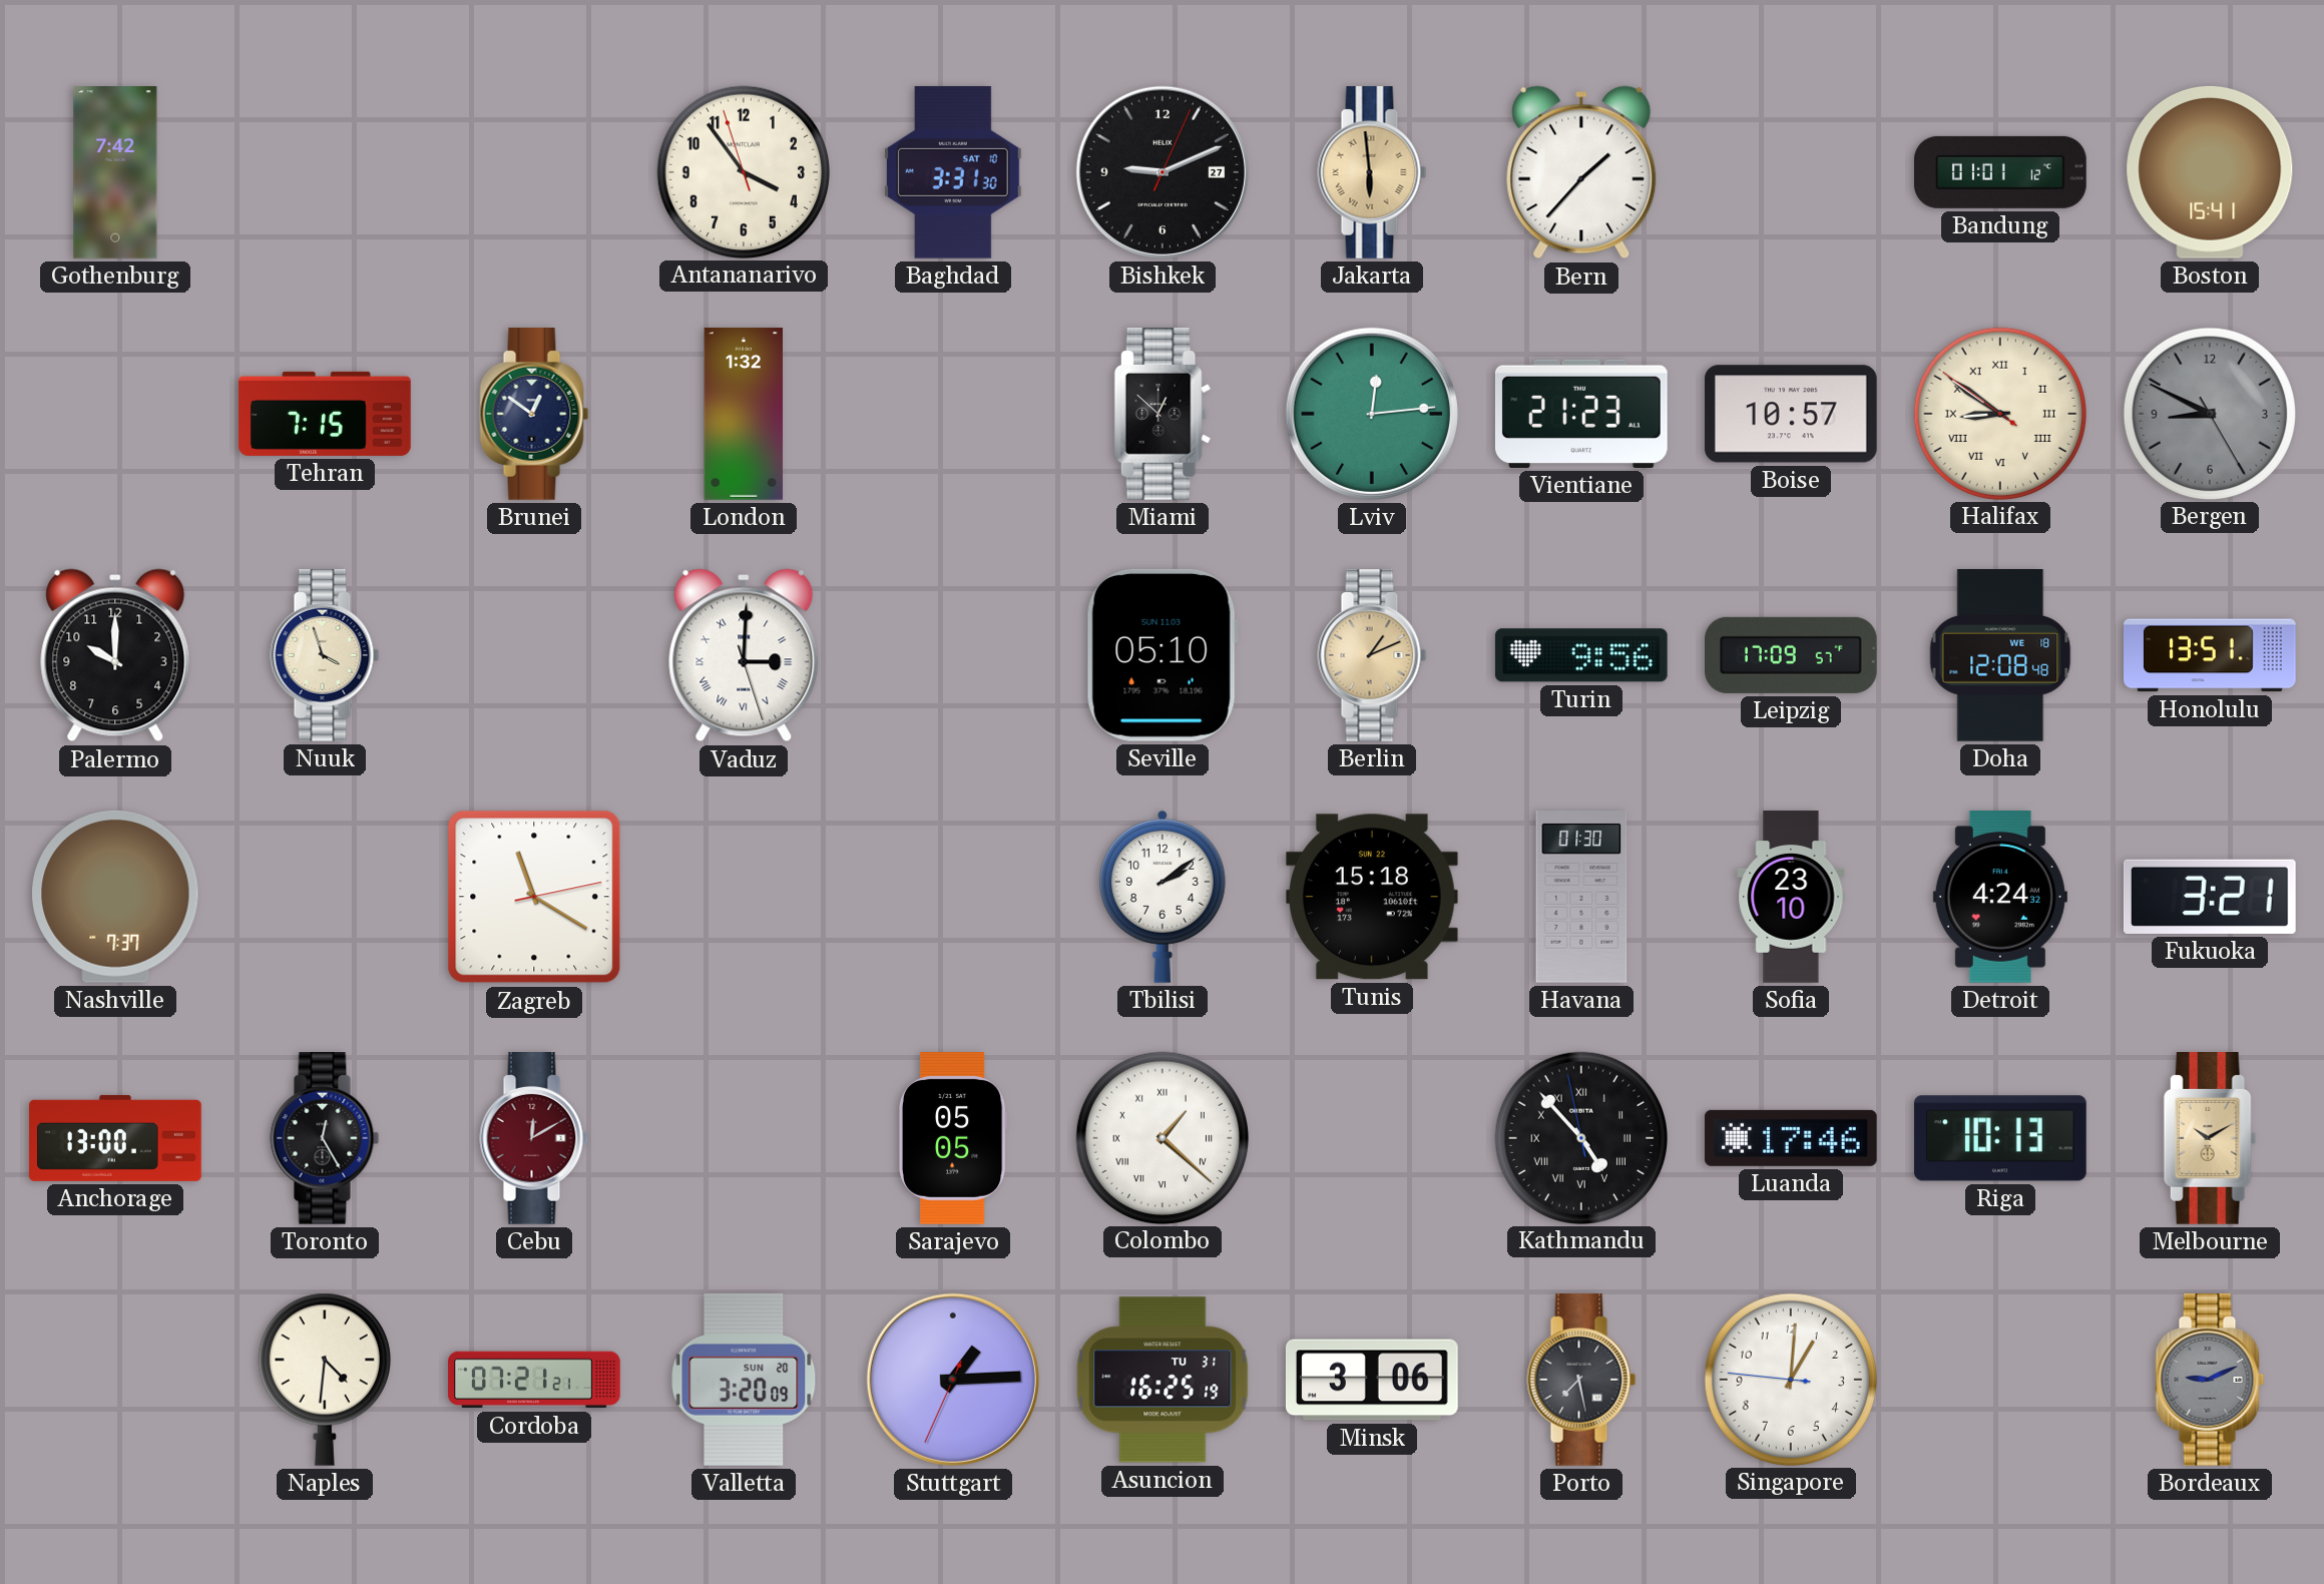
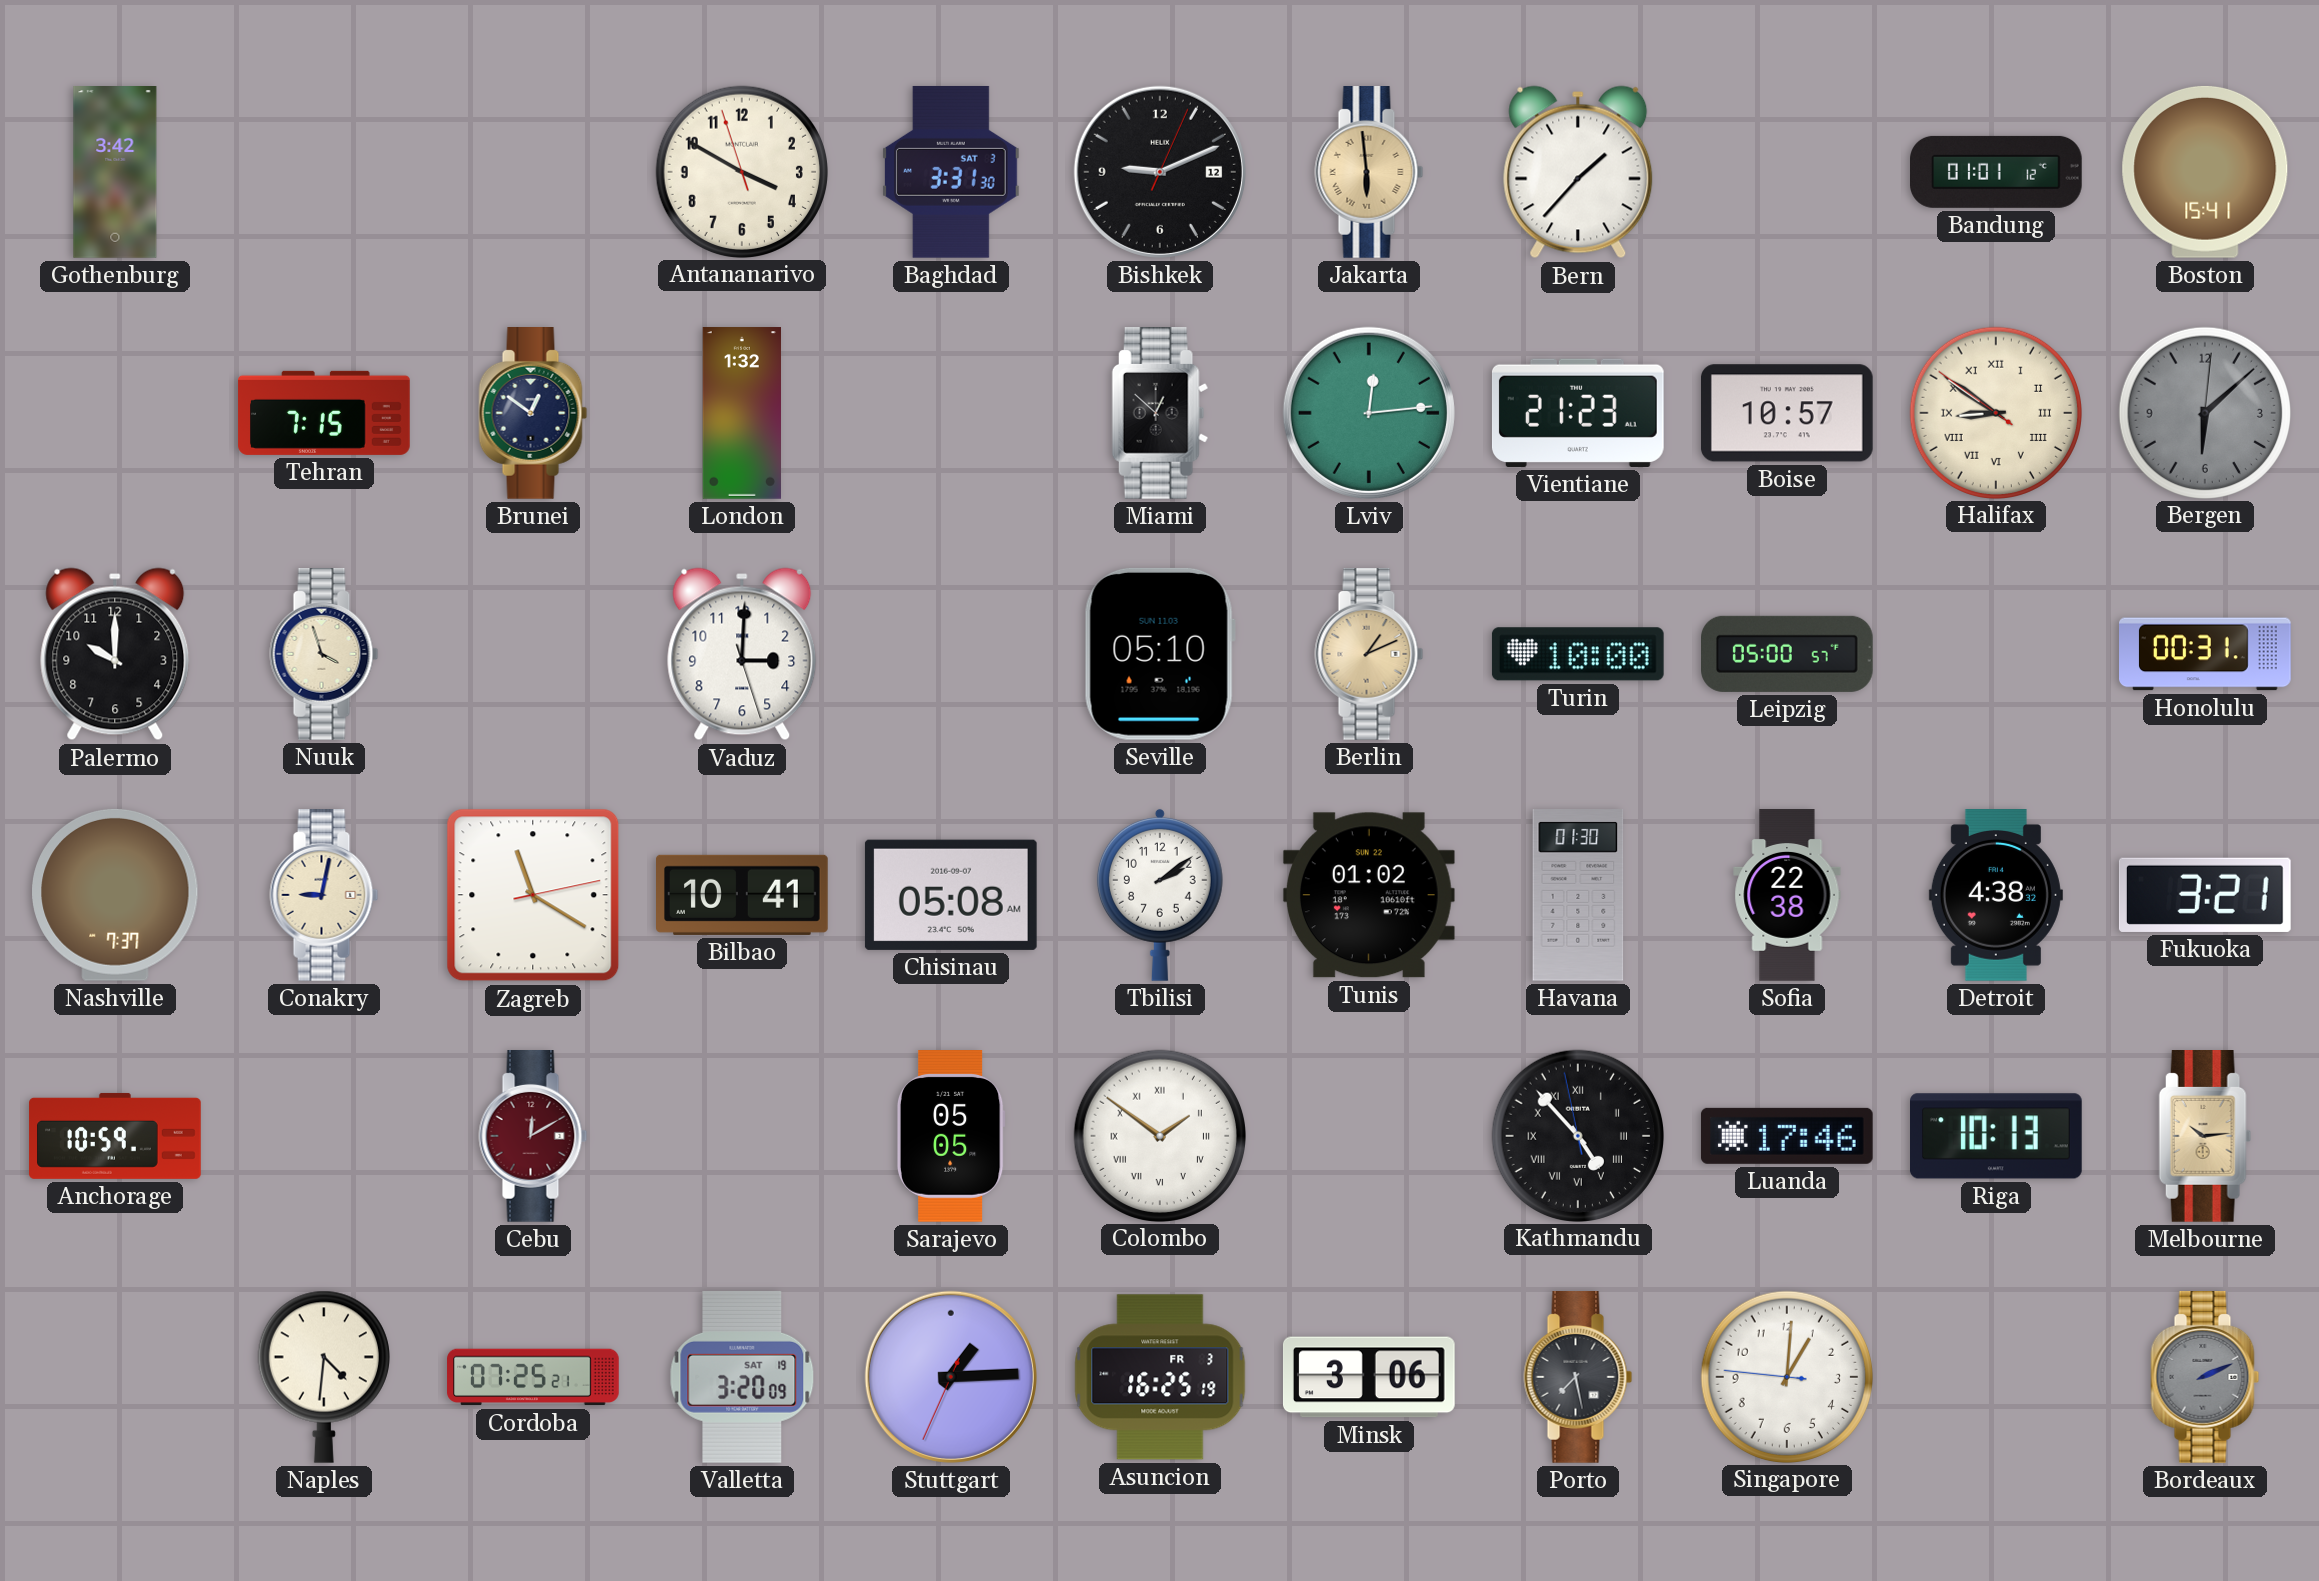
Gothenburg: 7:42 -> 3:42 (115, 172)
Antananarivo: 3:53 -> 3:49 (741, 171)
Baghdad date: SAT 10 -> SAT 3 (951, 172)
Bishkek date: 27 -> 12 (1160, 172)
Bergen: 8:49 -> 6:08 (2204, 412)
Vaduz numerals: Roman -> Arabic (742, 654)
Turin: 9:56 -> 10:00 (1578, 654)
Leipzig: 17:09 -> 05:00 (1788, 654)
Doha: 12:08 -> none (2000, 656)
Honolulu: 13:51 -> 00:31 (2206, 654)
Conakry: none -> 9:02 (324, 896)
Bilbao: none -> 10:41 (743, 895)
Chisinau: none -> 05:08 (951, 895)
Tunis: 15:18 -> 01:02 (1369, 895)
Sofia: 23:10 -> 22:38 (1787, 895)
Detroit: 4:24 -> 4:38 (1996, 896)
Anchorage: 13:00 -> 10:59 (115, 1136)
Toronto: 12:25 -> none (325, 1139)
Colombo: 1:22 -> 1:51 (1159, 1135)
Melbourne: 10:10 -> 10:14 (2205, 1137)
Cordoba: 07:21 -> 07:25 (533, 1377)
Valletta date: SUN 20 -> SAT 19 (742, 1377)
Asuncion date: TU 31 -> FR 3 (1160, 1377)
Bordeaux: 9:11 -> 2:11 (2205, 1378)
